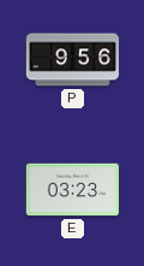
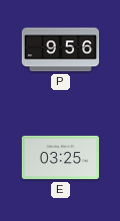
E: 03:23 -> 03:25 (61, 158)
